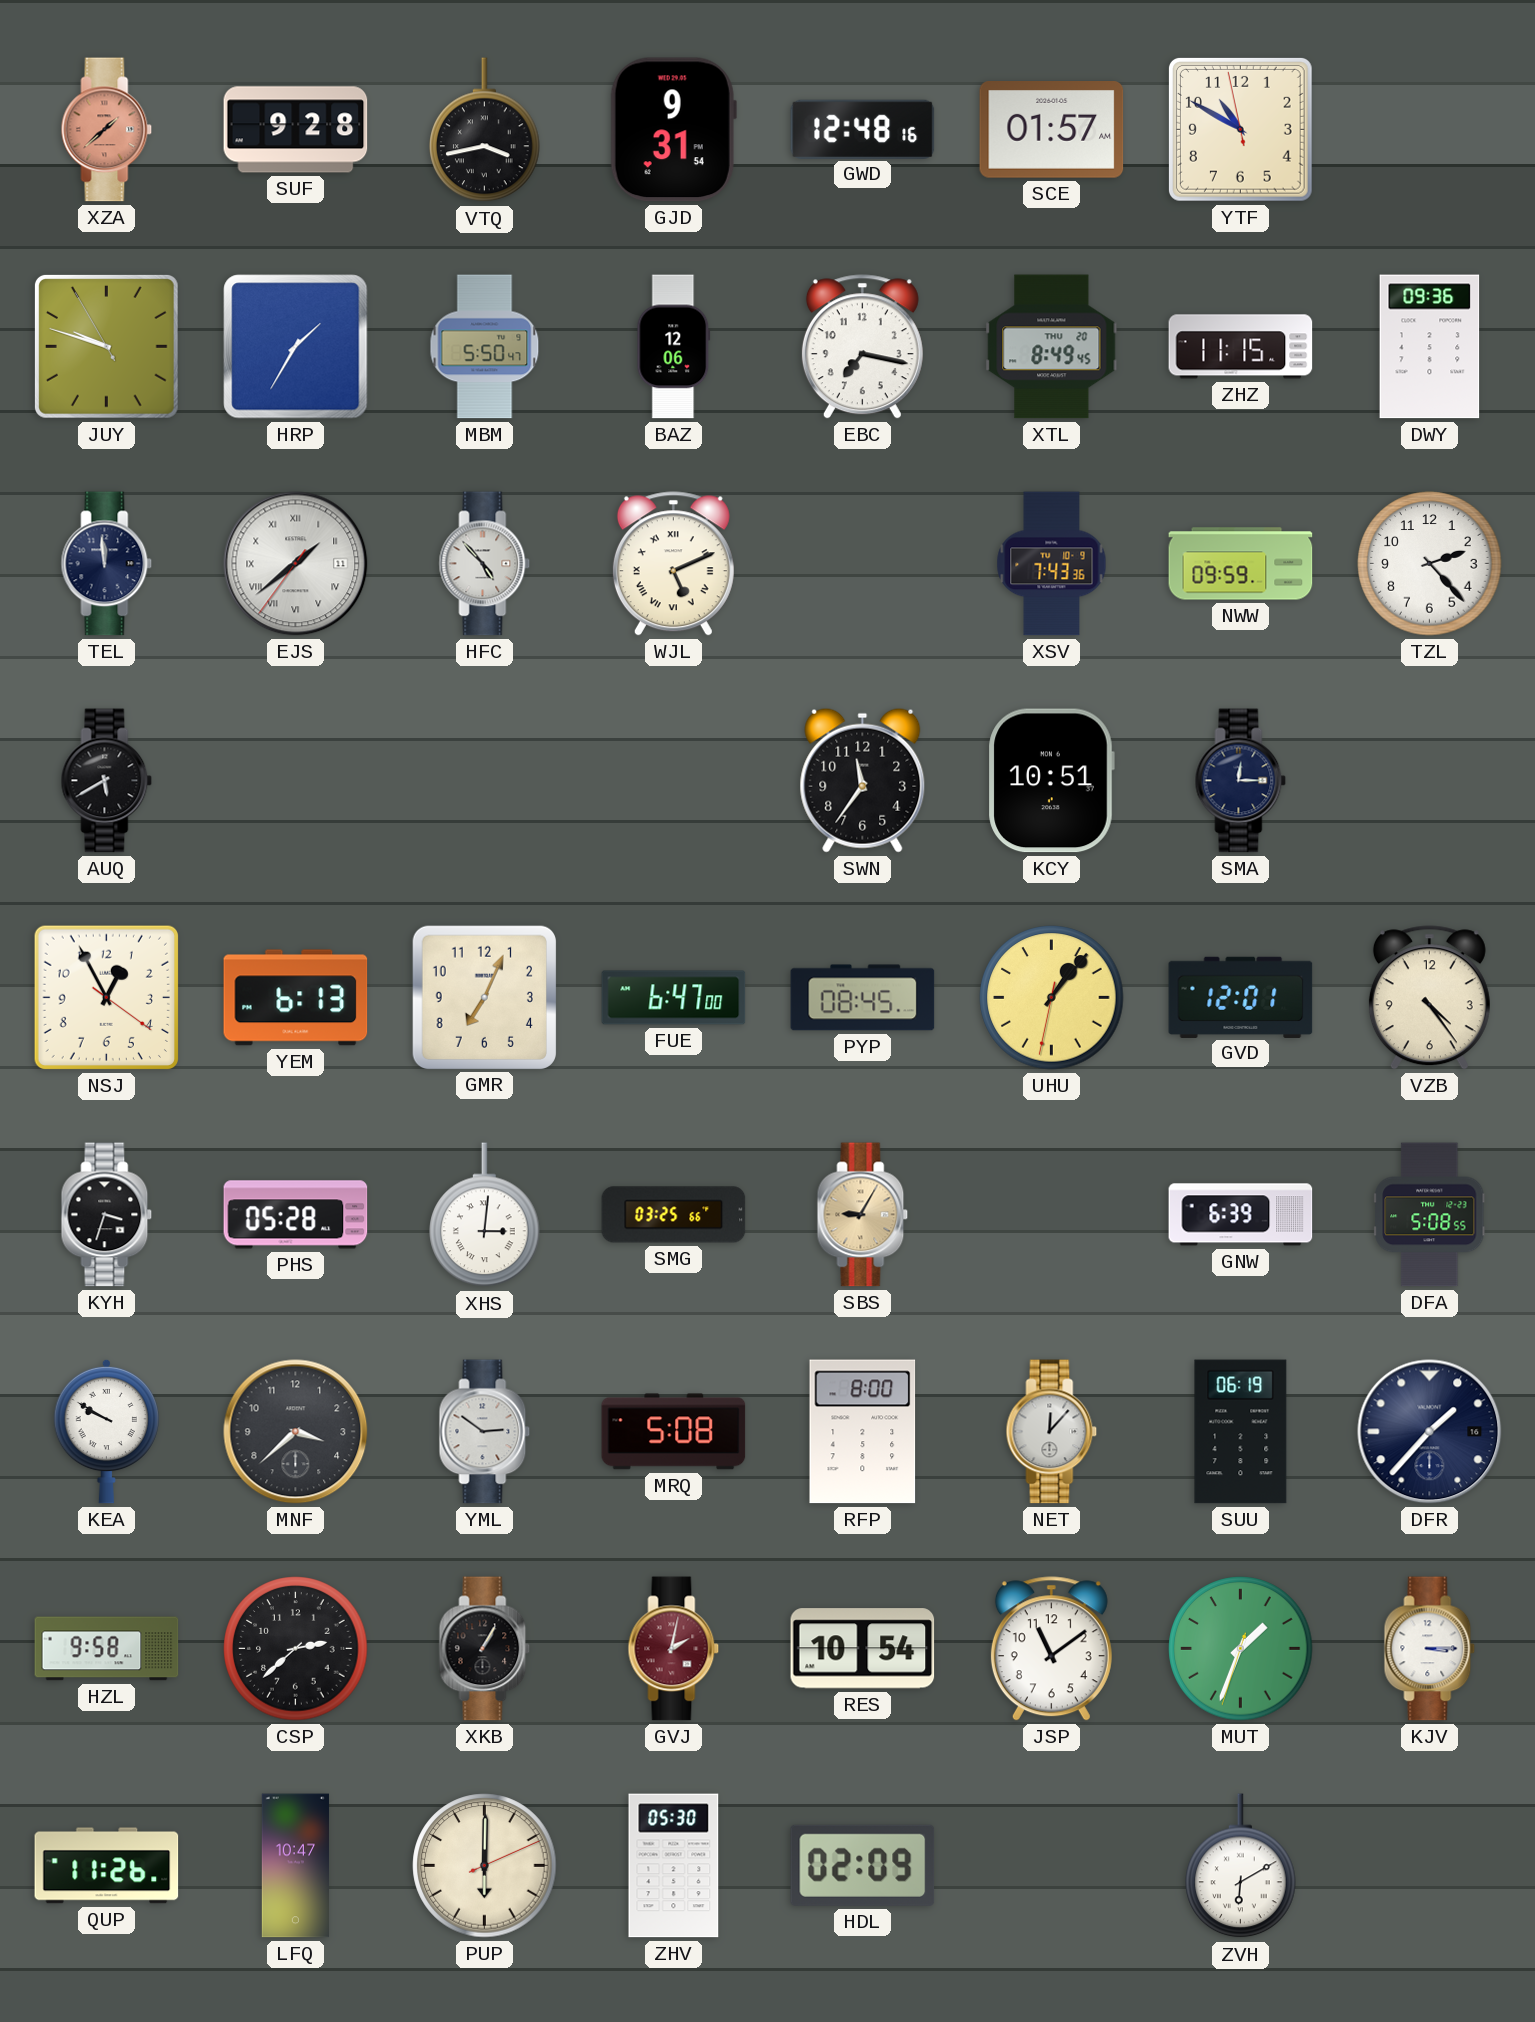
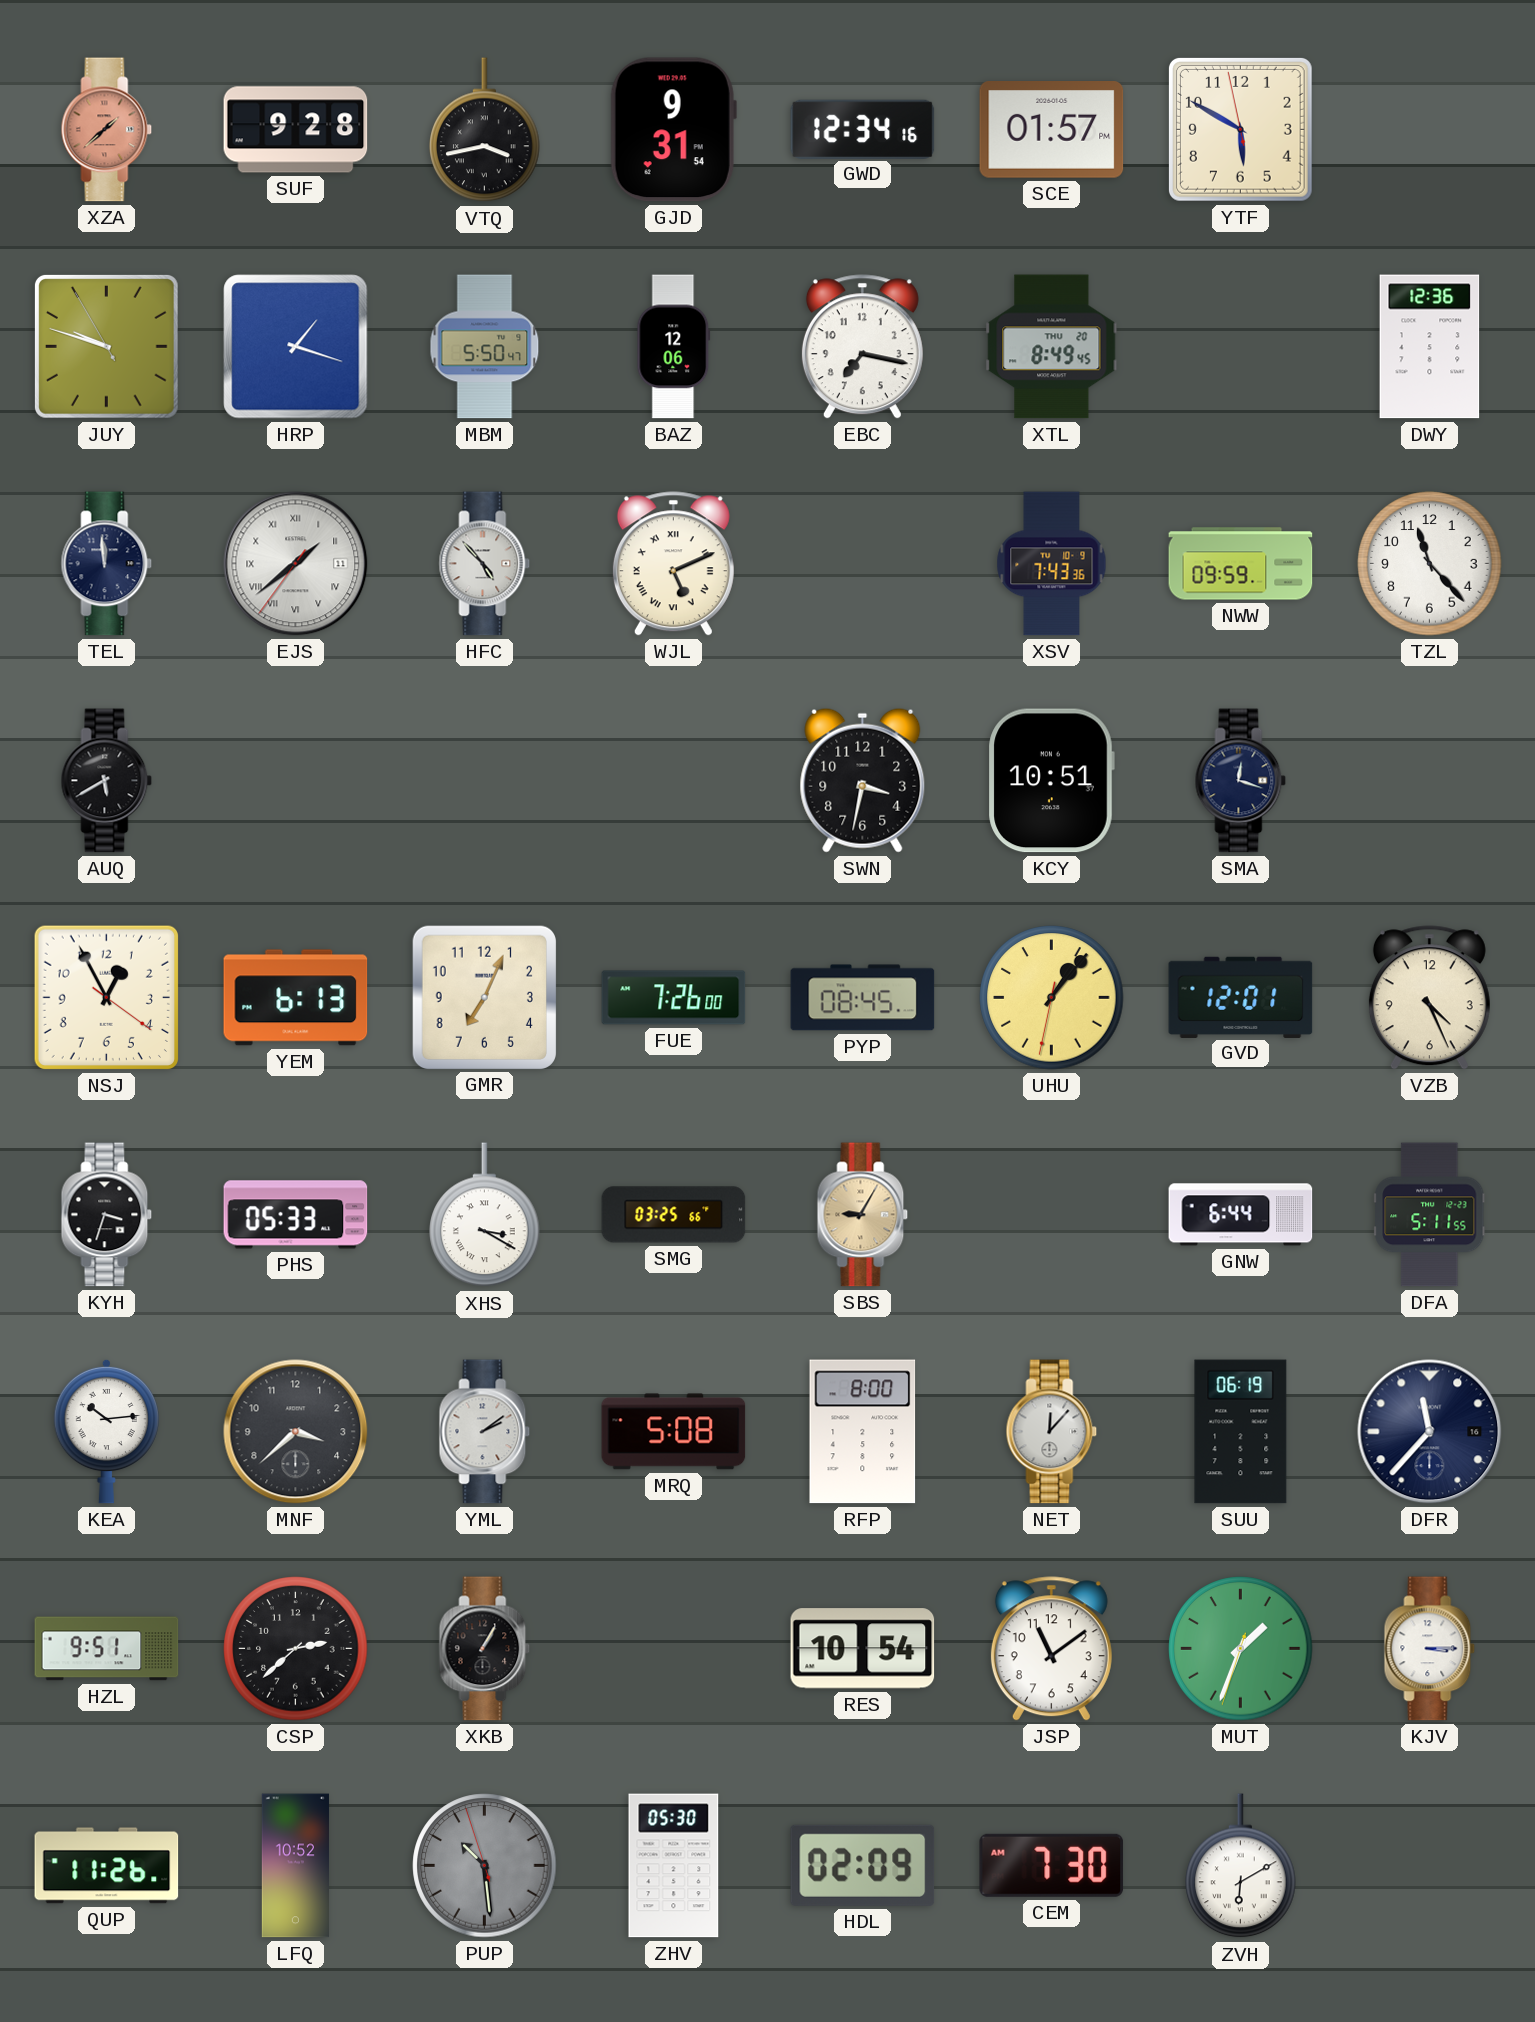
GWD: 12:48 -> 12:34 (863, 129)
SCE: 01:57 AM -> 01:57 PM (1052, 130)
YTF: 10:49 -> 5:49 (1240, 129)
HRP: 1:35 -> 1:18 (296, 347)
ZHZ: 11:15 -> none (1241, 347)
DWY: 09:36 -> 12:36 (1430, 347)
TZL: 2:23 -> 11:23 (1430, 564)
SWN: 11:36 -> 3:32 (863, 780)
SMA: 12:15 -> 12:18 (1241, 781)
FUE: 6:47 -> 7:26 (674, 998)
VZB: 4:24 -> 4:26 (1429, 998)
PHS: 05:28 -> 05:33 (296, 1215)
XHS: 3:01 -> 3:20 (485, 1215)
GNW: 6:39 -> 6:44 (1241, 1215)
DFA: 5:08 -> 5:11 (1430, 1215)
KEA: 9:50 -> 10:14 (106, 1431)
YML: 2:51 -> 2:09 (485, 1432)
DFR: 1:37 -> 11:37 (1430, 1432)
HZL: 9:58 -> 9:51 (107, 1649)
GVJ: 2:02 -> none (674, 1649)
LFQ: 10:47 -> 10:52 (295, 1866)
PUP: 6:00 -> 10:28 (485, 1866)
PUP dial: cream -> grey (485, 1866)
CEM: none -> 7:30 (1052, 1865)
